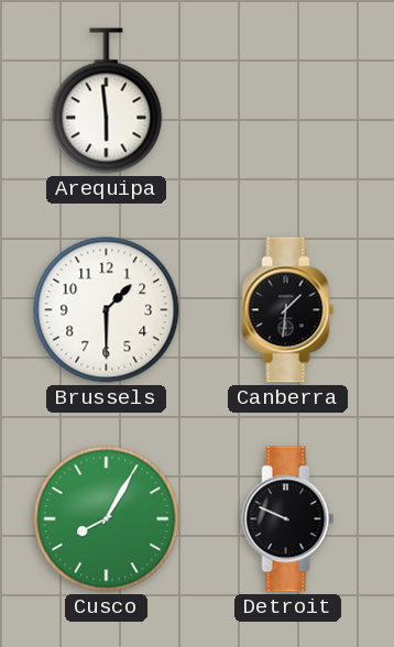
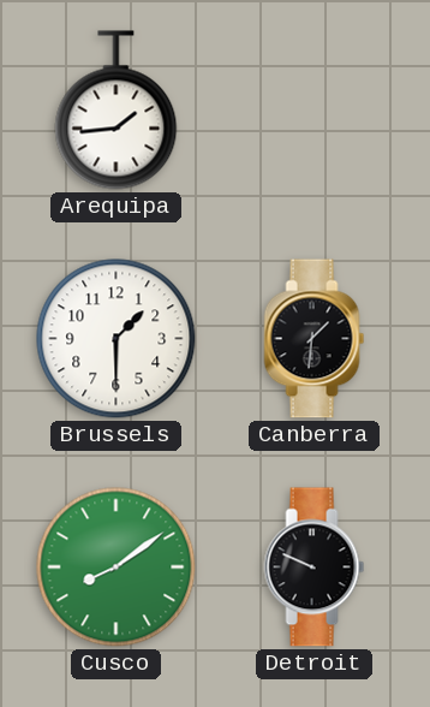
Arequipa: 5:59 -> 1:44 (117, 111)
Cusco: 8:05 -> 8:09 (117, 568)
